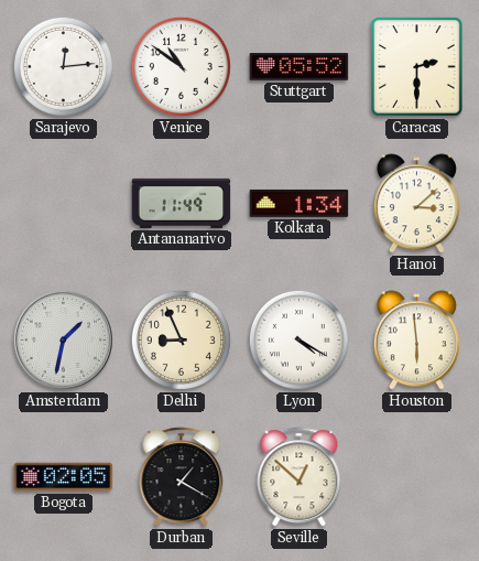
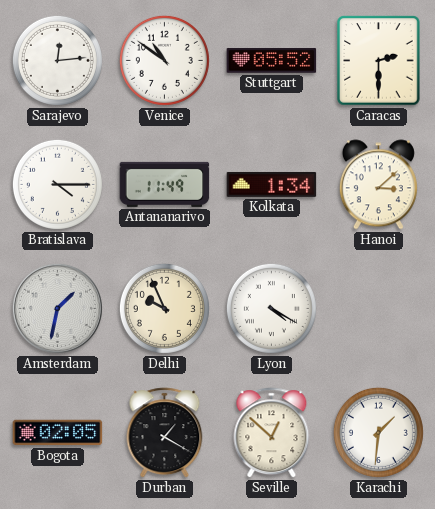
Bratislava: none -> 4:15 (57, 184)
Delhi: 8:56 -> 9:56 (164, 308)
Houston: 5:59 -> none (416, 341)
Karachi: none -> 1:31 (378, 432)
